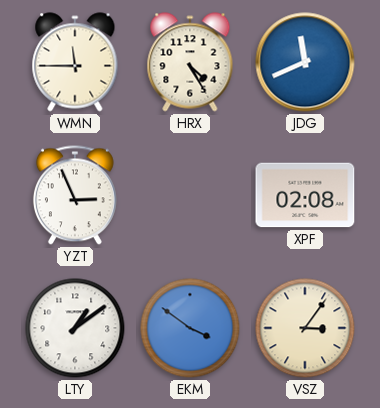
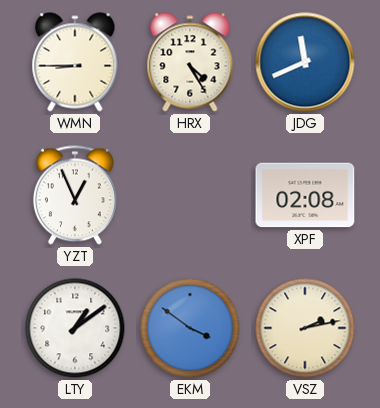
WMN: 11:45 -> 8:45 (75, 62)
YZT: 2:56 -> 12:56 (75, 195)
VSZ: 3:06 -> 2:13 (305, 328)
